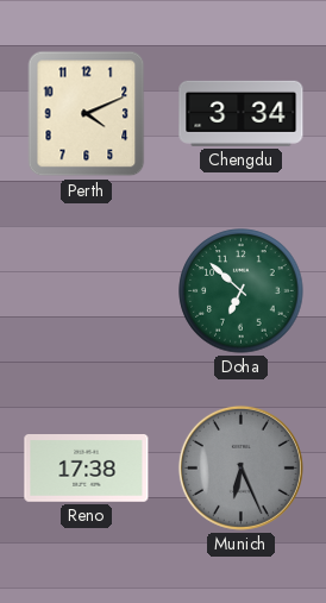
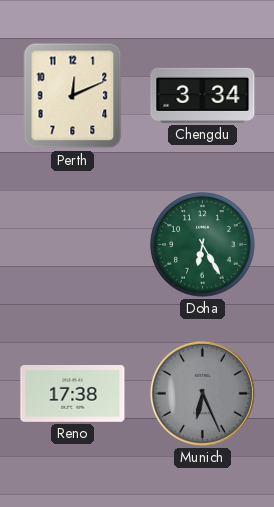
Perth: 4:11 -> 12:11 (73, 96)
Doha: 6:52 -> 6:25 (203, 245)
